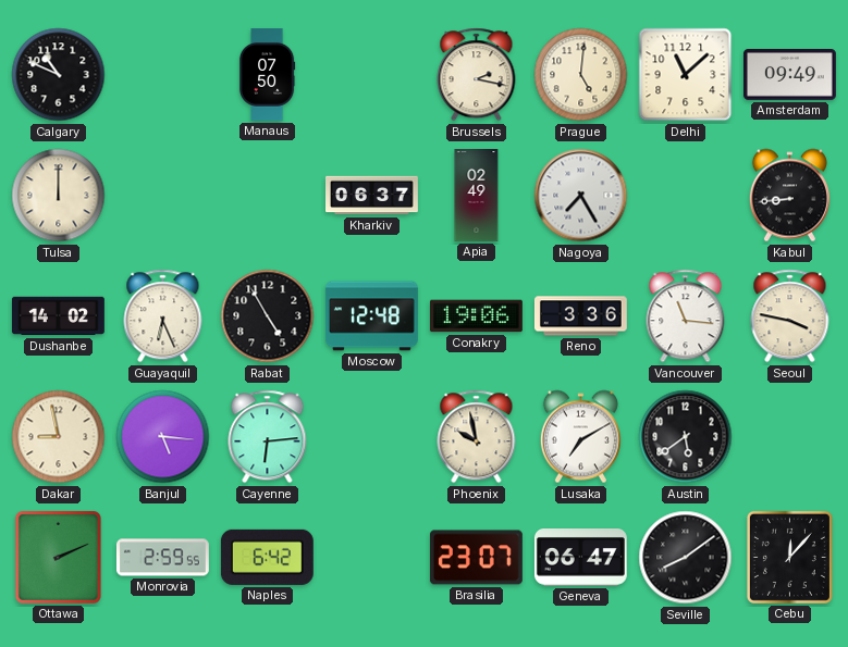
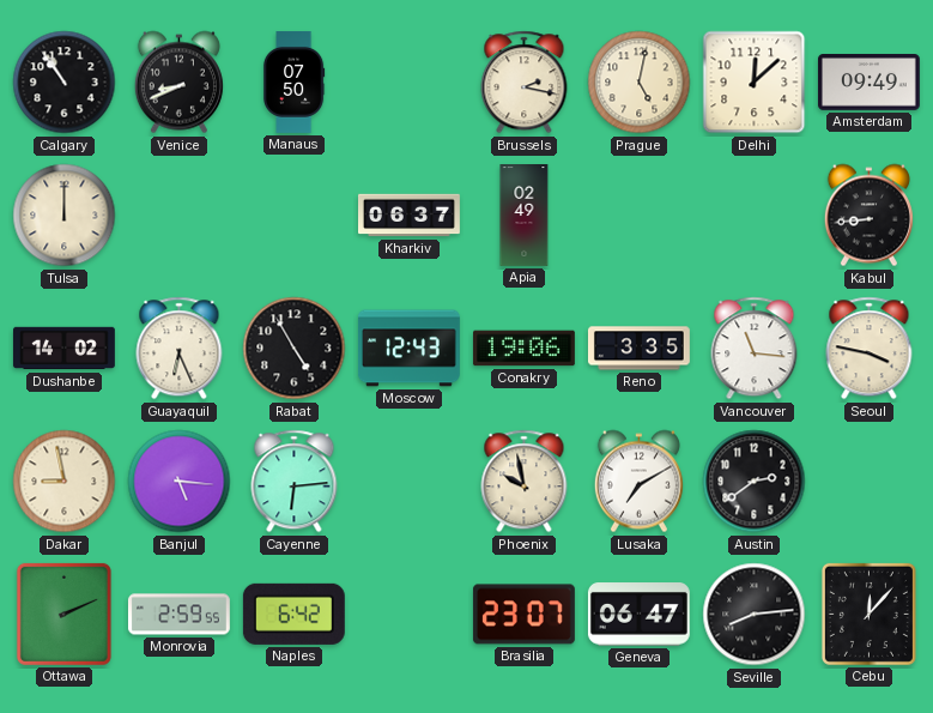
Calgary: 10:49 -> 10:54 (65, 83)
Venice: none -> 8:41 (178, 83)
Prague: 5:01 -> 5:02 (640, 83)
Delhi: 11:08 -> 12:08 (755, 83)
Nagoya: 7:25 -> none (581, 196)
Moscow: 12:48 -> 12:43 (408, 349)
Reno: 3:36 -> 3:35 (638, 349)
Austin: 5:39 -> 2:39 (755, 482)
Seville: 8:09 -> 8:14 (755, 615)
